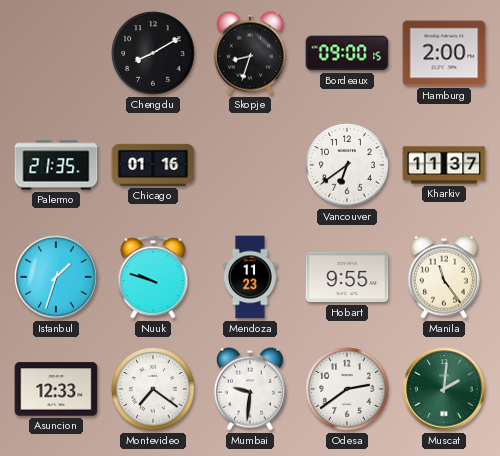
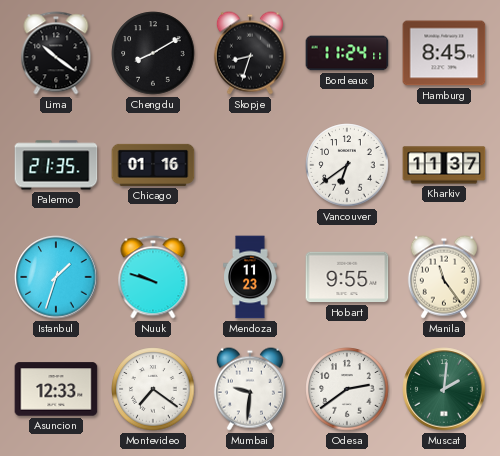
Lima: none -> 10:21 (56, 53)
Bordeaux: 09:00 -> 11:24 (347, 53)
Hamburg: 2:00 -> 8:45 (444, 53)
